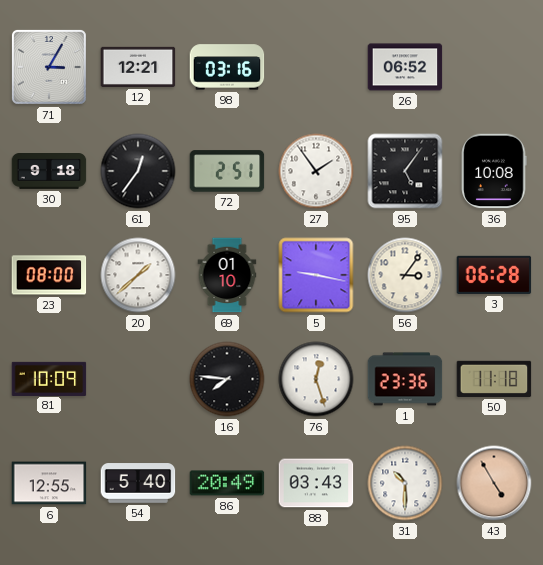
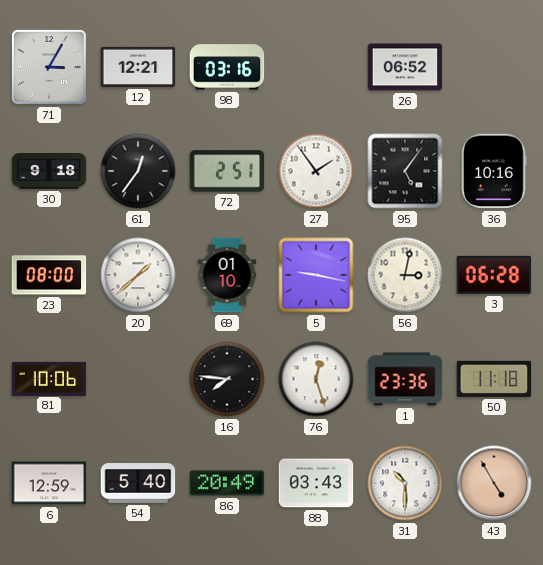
36: 10:08 -> 10:16 (494, 171)
56: 3:06 -> 3:02 (405, 275)
81: 10:09 -> 10:06 (49, 378)
6: 12:55 -> 12:59 (49, 483)
